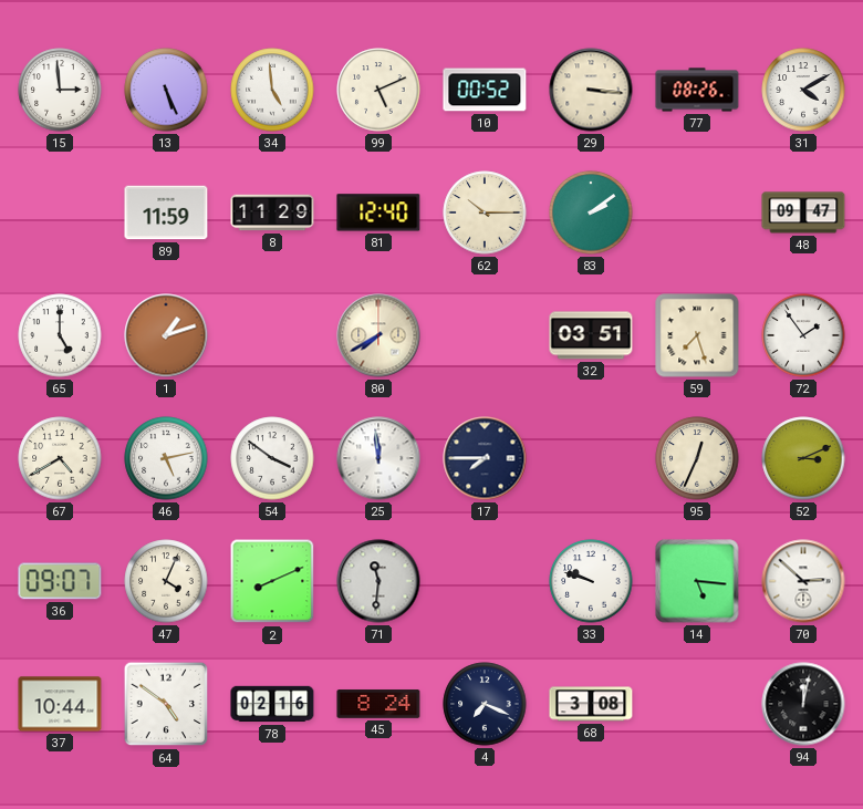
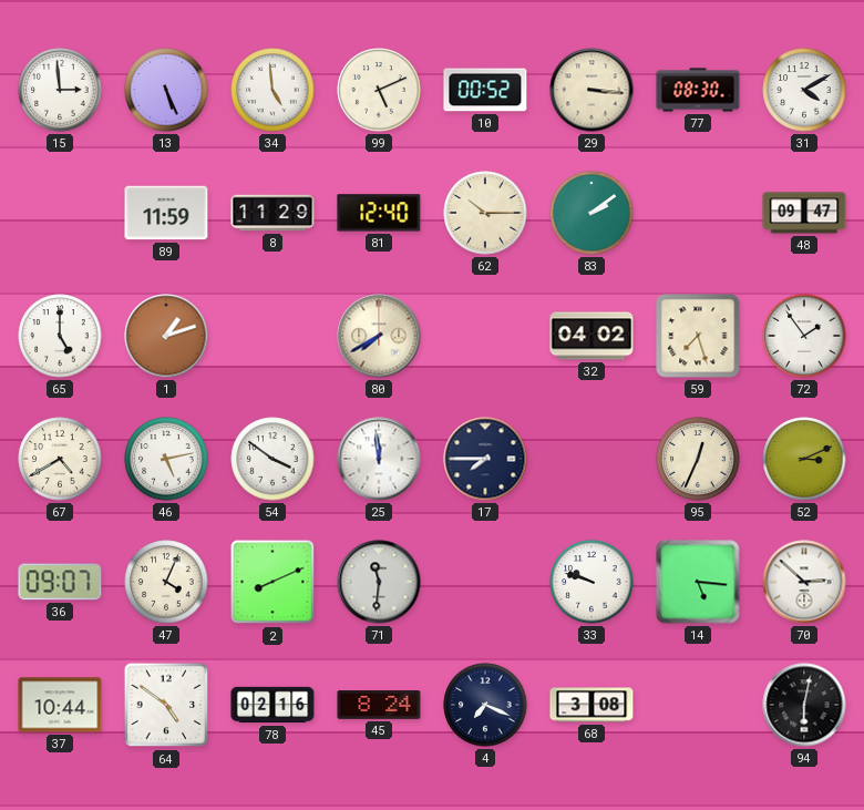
77: 08:26 -> 08:30 (698, 90)
32: 03:51 -> 04:02 (592, 336)
94: 12:02 -> 6:02 (804, 705)
